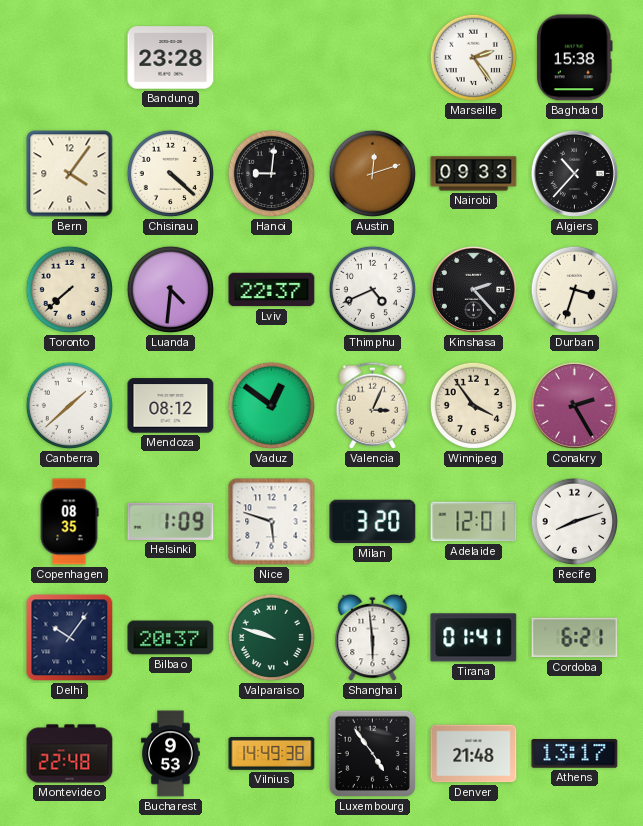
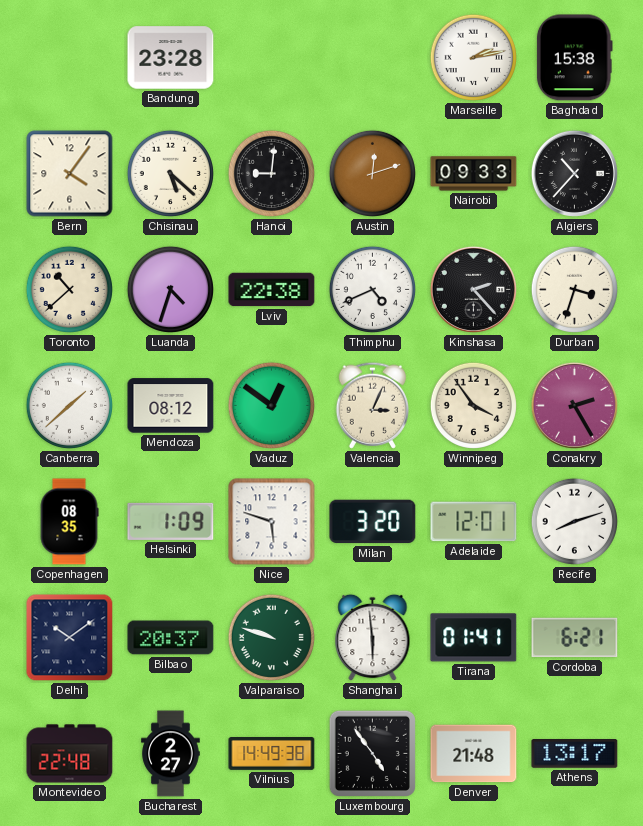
Marseille: 2:24 -> 2:13 (473, 57)
Chisinau: 4:22 -> 5:22 (170, 173)
Toronto: 7:38 -> 10:38 (69, 289)
Luanda: 4:31 -> 4:33 (170, 289)
Lviv: 22:37 -> 22:38 (272, 290)
Delhi: 10:06 -> 10:09 (70, 638)
Bucharest: 9:53 -> 2:27 (171, 754)
